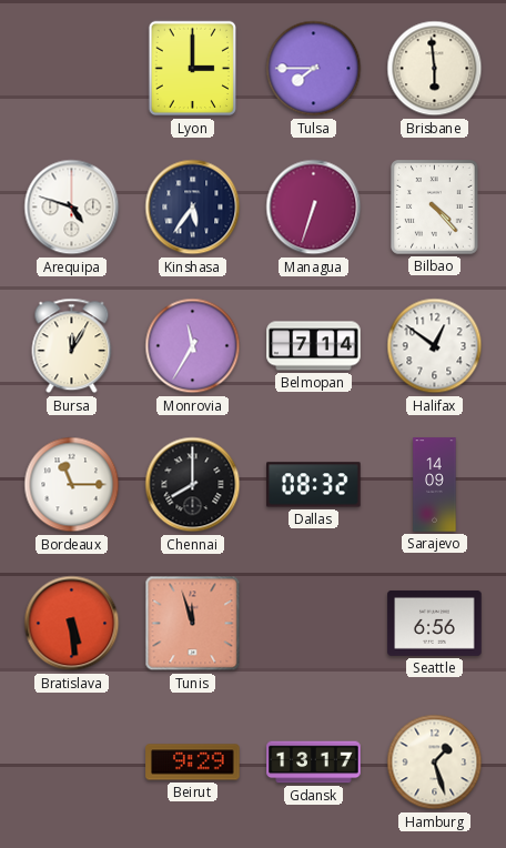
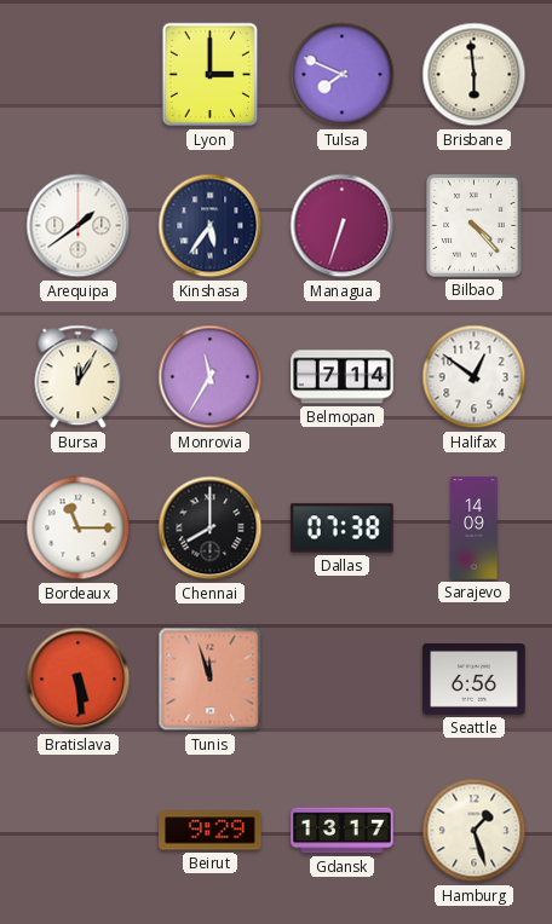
Tulsa: 7:45 -> 7:49 (343, 75)
Arequipa: 4:48 -> 1:39 (79, 226)
Dallas: 08:32 -> 07:38 (343, 529)
